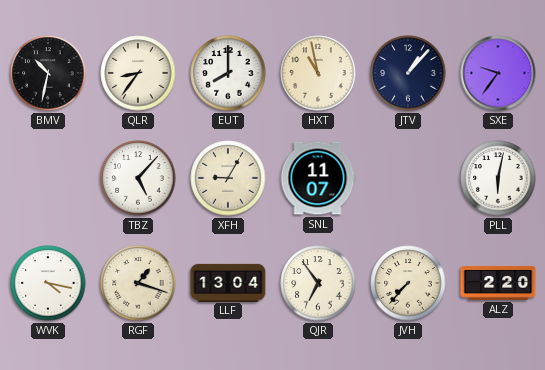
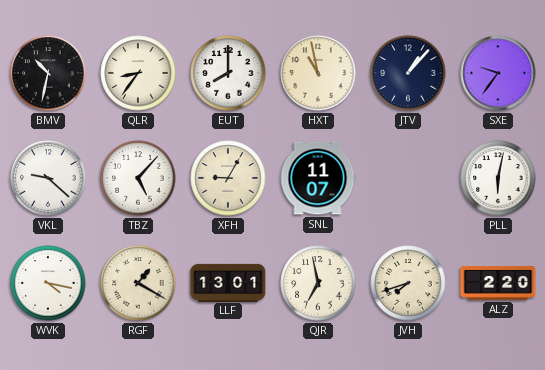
VKL: none -> 9:22 (48, 178)
RGF: 1:18 -> 1:20 (138, 283)
LLF: 13:04 -> 13:01 (228, 282)
QJR: 6:54 -> 6:58 (318, 283)
JVH: 7:37 -> 7:42 (408, 283)
